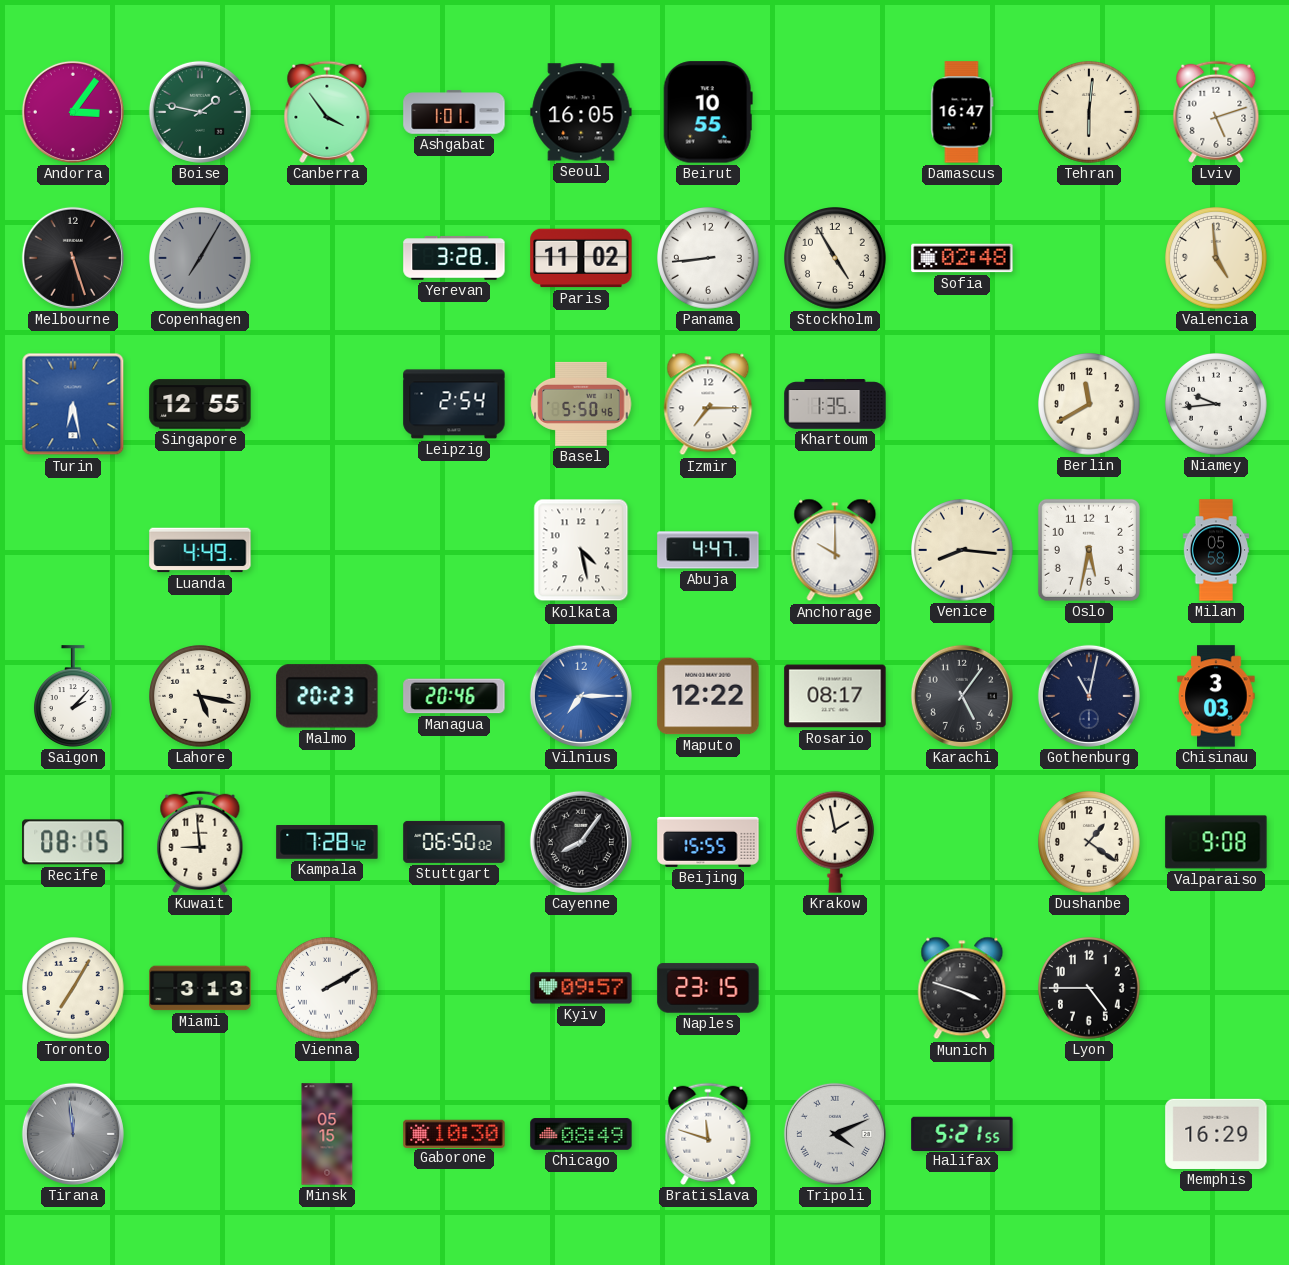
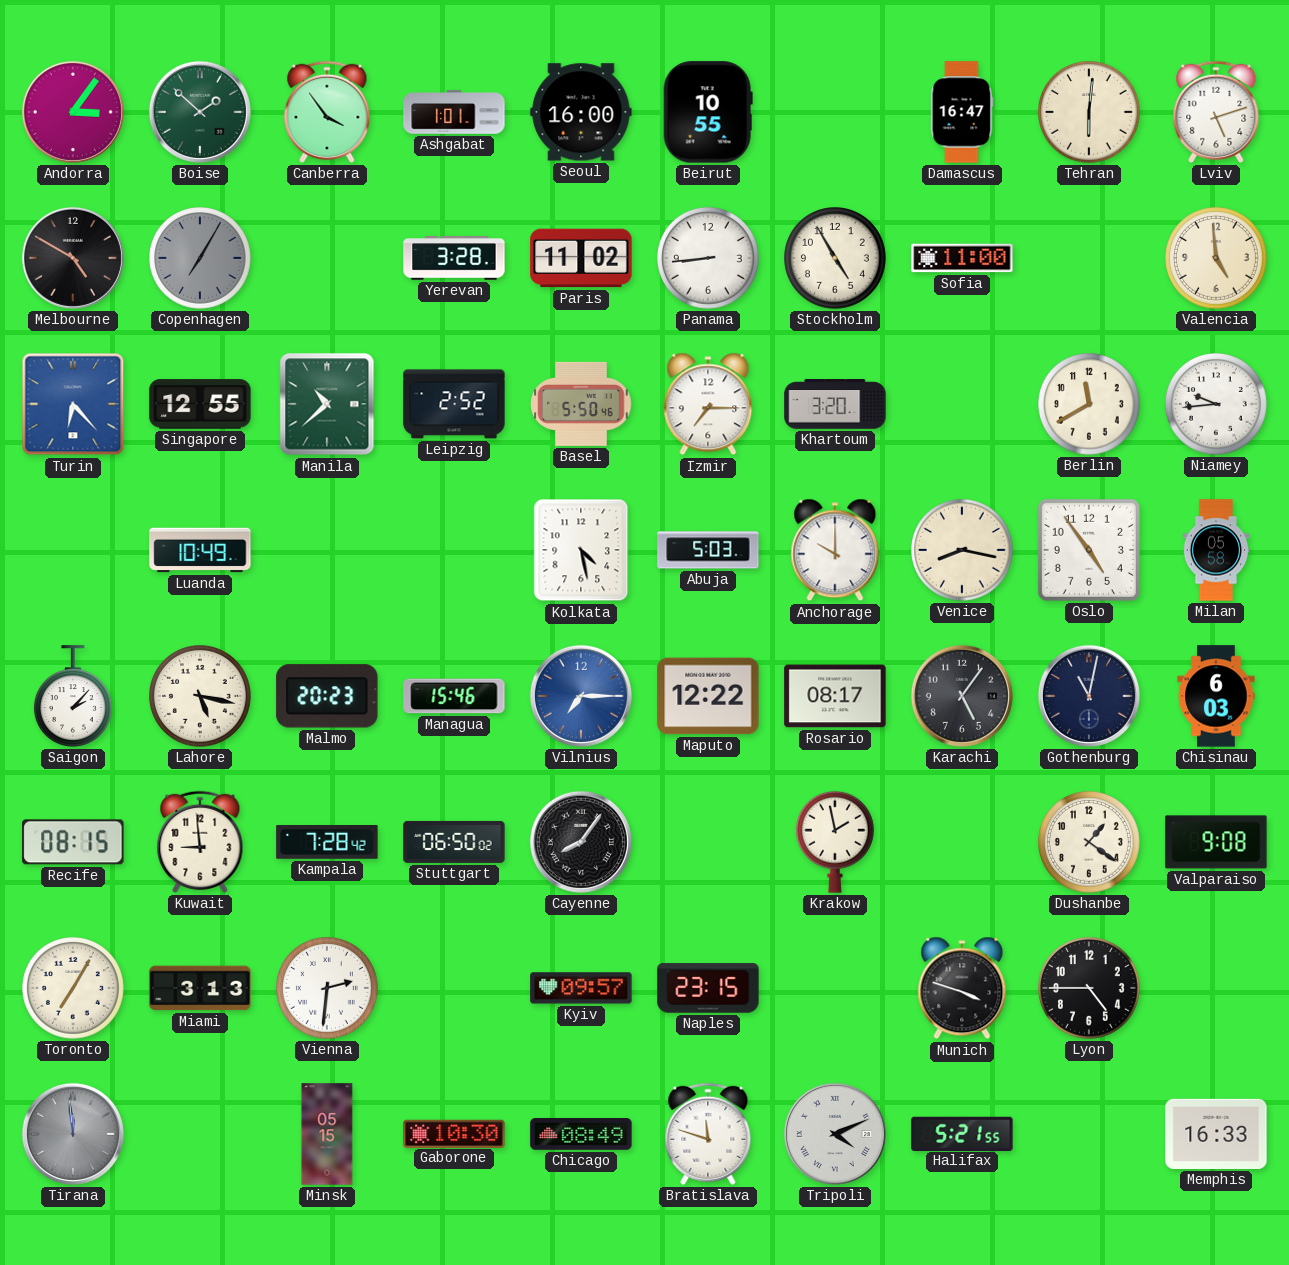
Boise: 1:47 -> 1:52 (200, 112)
Seoul: 16:05 -> 16:00 (581, 112)
Melbourne: 5:27 -> 4:50 (73, 258)
Sofia: 02:48 -> 11:00 (962, 258)
Turin: 6:28 -> 6:23 (73, 404)
Manila: none -> 10:38 (327, 404)
Leipzig: 2:54 -> 2:52 (454, 404)
Khartoum: 1:35 -> 3:20 (835, 404)
Luanda: 4:49 -> 10:49 (200, 550)
Abuja: 4:47 -> 5:03 (708, 550)
Venice: 8:16 -> 8:17 (963, 551)
Oslo: 5:32 -> 4:54 (1089, 550)
Managua: 20:46 -> 15:46 (454, 696)
Chisinau: 3:03 -> 6:03 (1216, 696)
Beijing: 15:55 -> none (708, 842)
Vienna: 2:10 -> 2:31 (328, 989)
Memphis: 16:29 -> 16:33 (1216, 1134)
